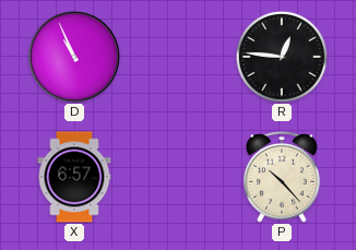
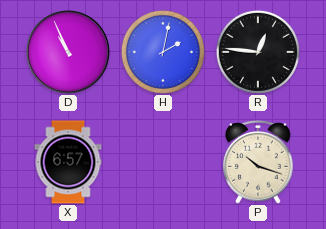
H: none -> 2:02 (163, 52)
P: 10:23 -> 10:18 (258, 163)
